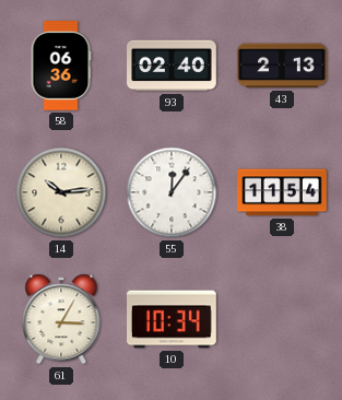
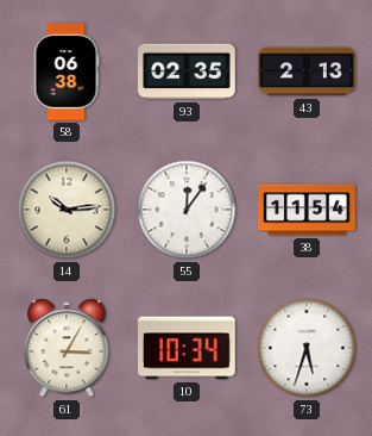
58: 06:36 -> 06:38 (67, 73)
93: 02:40 -> 02:35 (188, 71)
73: none -> 5:33 (307, 348)
